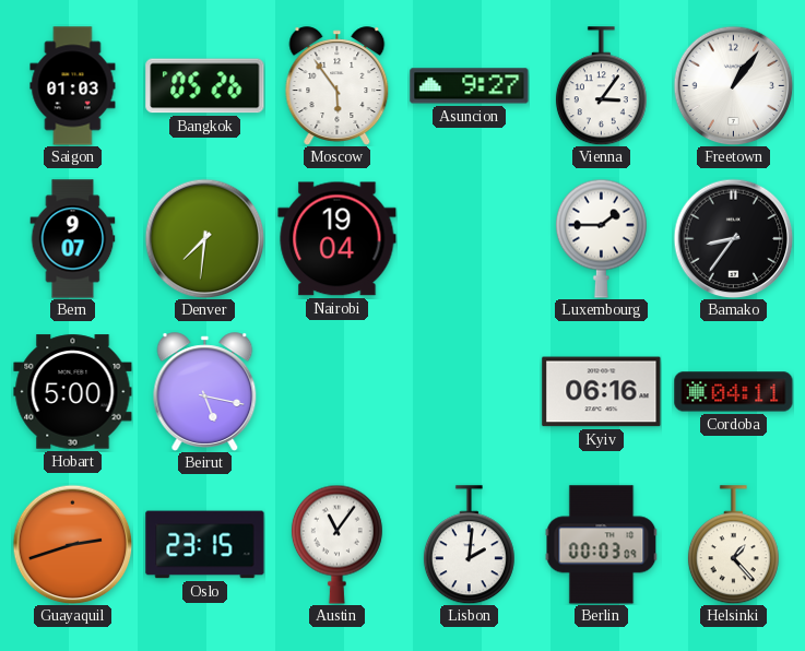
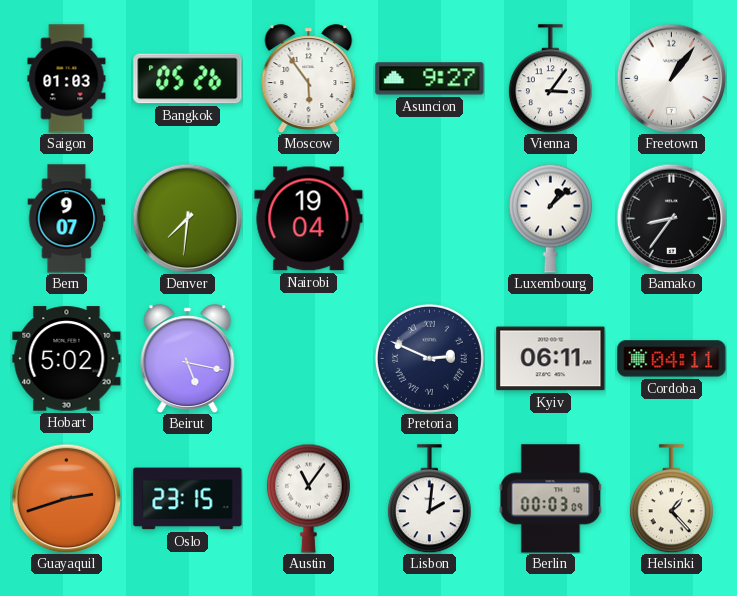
Luxembourg: 1:45 -> 1:08 (550, 218)
Hobart: 5:00 -> 5:02 (67, 359)
Pretoria: none -> 2:49 (429, 358)
Kyiv: 06:16 -> 06:11 (551, 359)
